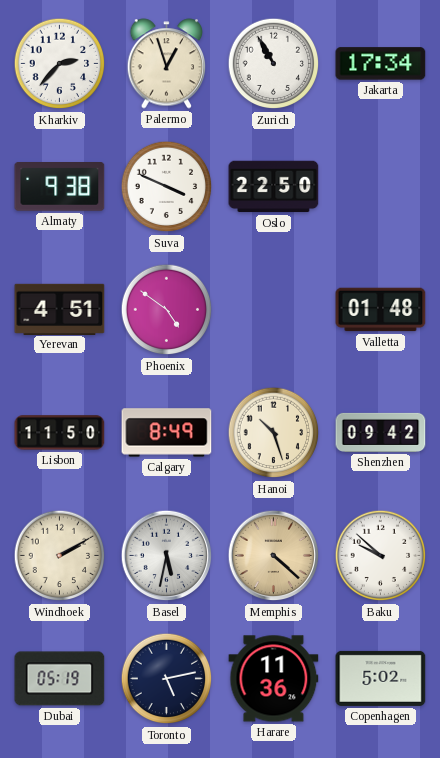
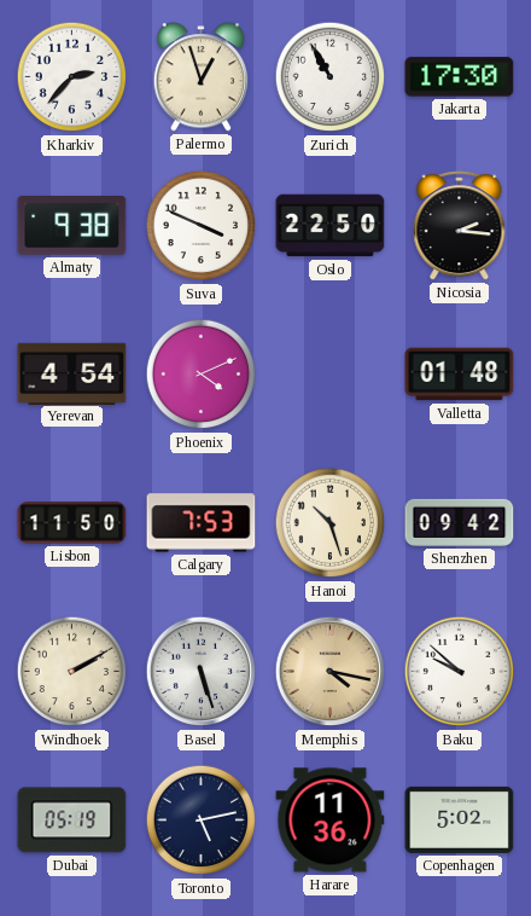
Jakarta: 17:34 -> 17:30 (460, 77)
Nicosia: none -> 2:16 (460, 226)
Yerevan: 4:51 -> 4:54 (72, 373)
Phoenix: 4:51 -> 4:11 (202, 375)
Calgary: 8:49 -> 7:53 (202, 523)
Basel: 5:32 -> 5:27 (202, 672)
Memphis: 4:22 -> 4:17 (331, 672)
